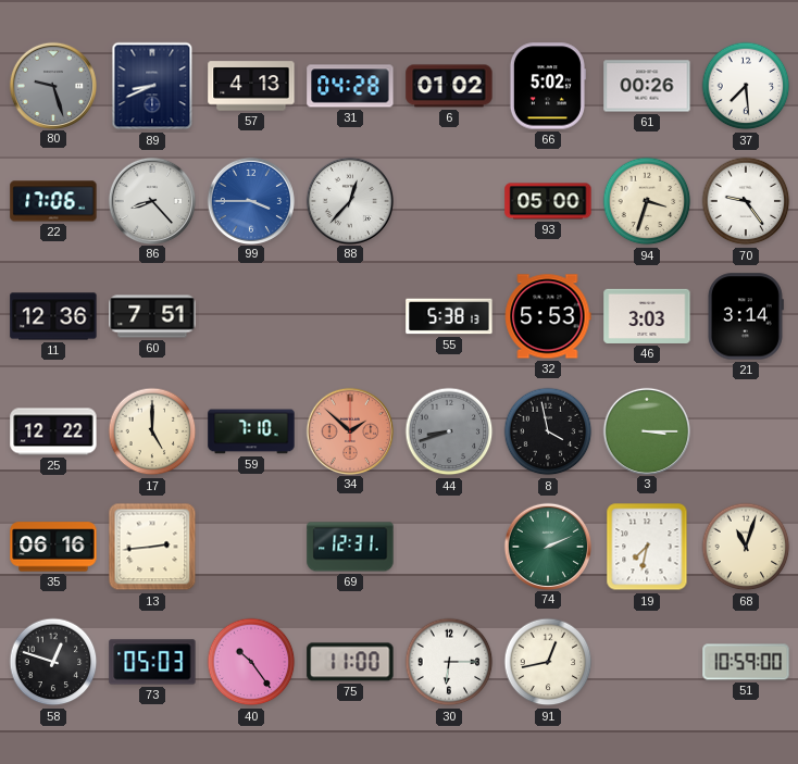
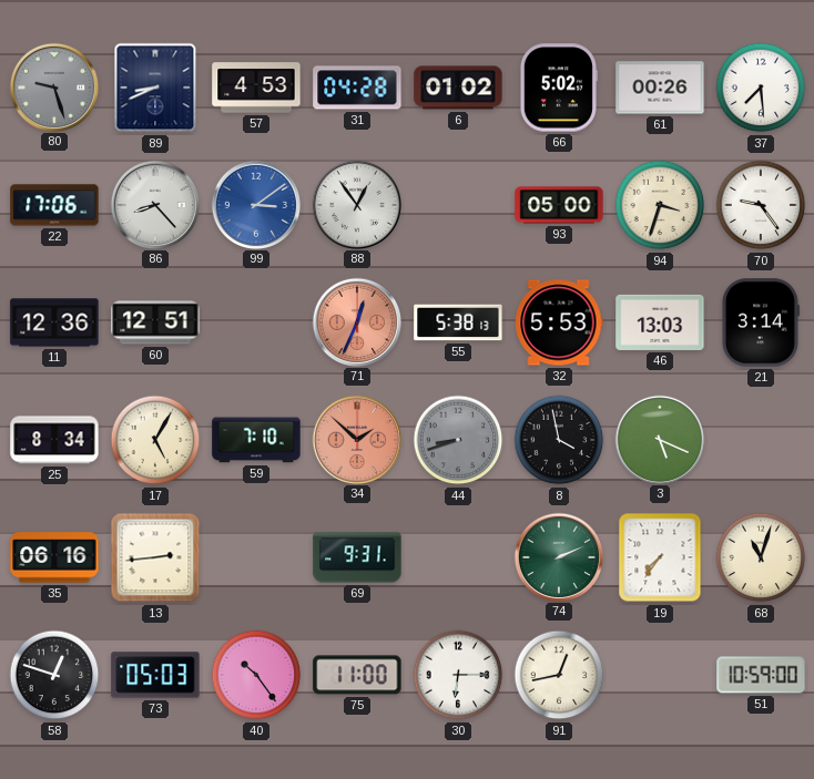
57: 4:13 -> 4:53 (256, 88)
99: 3:45 -> 3:09 (255, 204)
88: 12:37 -> 12:54 (356, 204)
60: 7:51 -> 12:51 (155, 322)
71: none -> 12:34 (356, 321)
46: 3:03 -> 13:03 (660, 322)
25: 12:22 -> 8:34 (54, 440)
17: 5:00 -> 5:05 (155, 440)
3: 3:15 -> 5:19 (659, 439)
69: 12:31 -> 9:31 (357, 557)
19: 7:32 -> 7:36 (660, 557)
